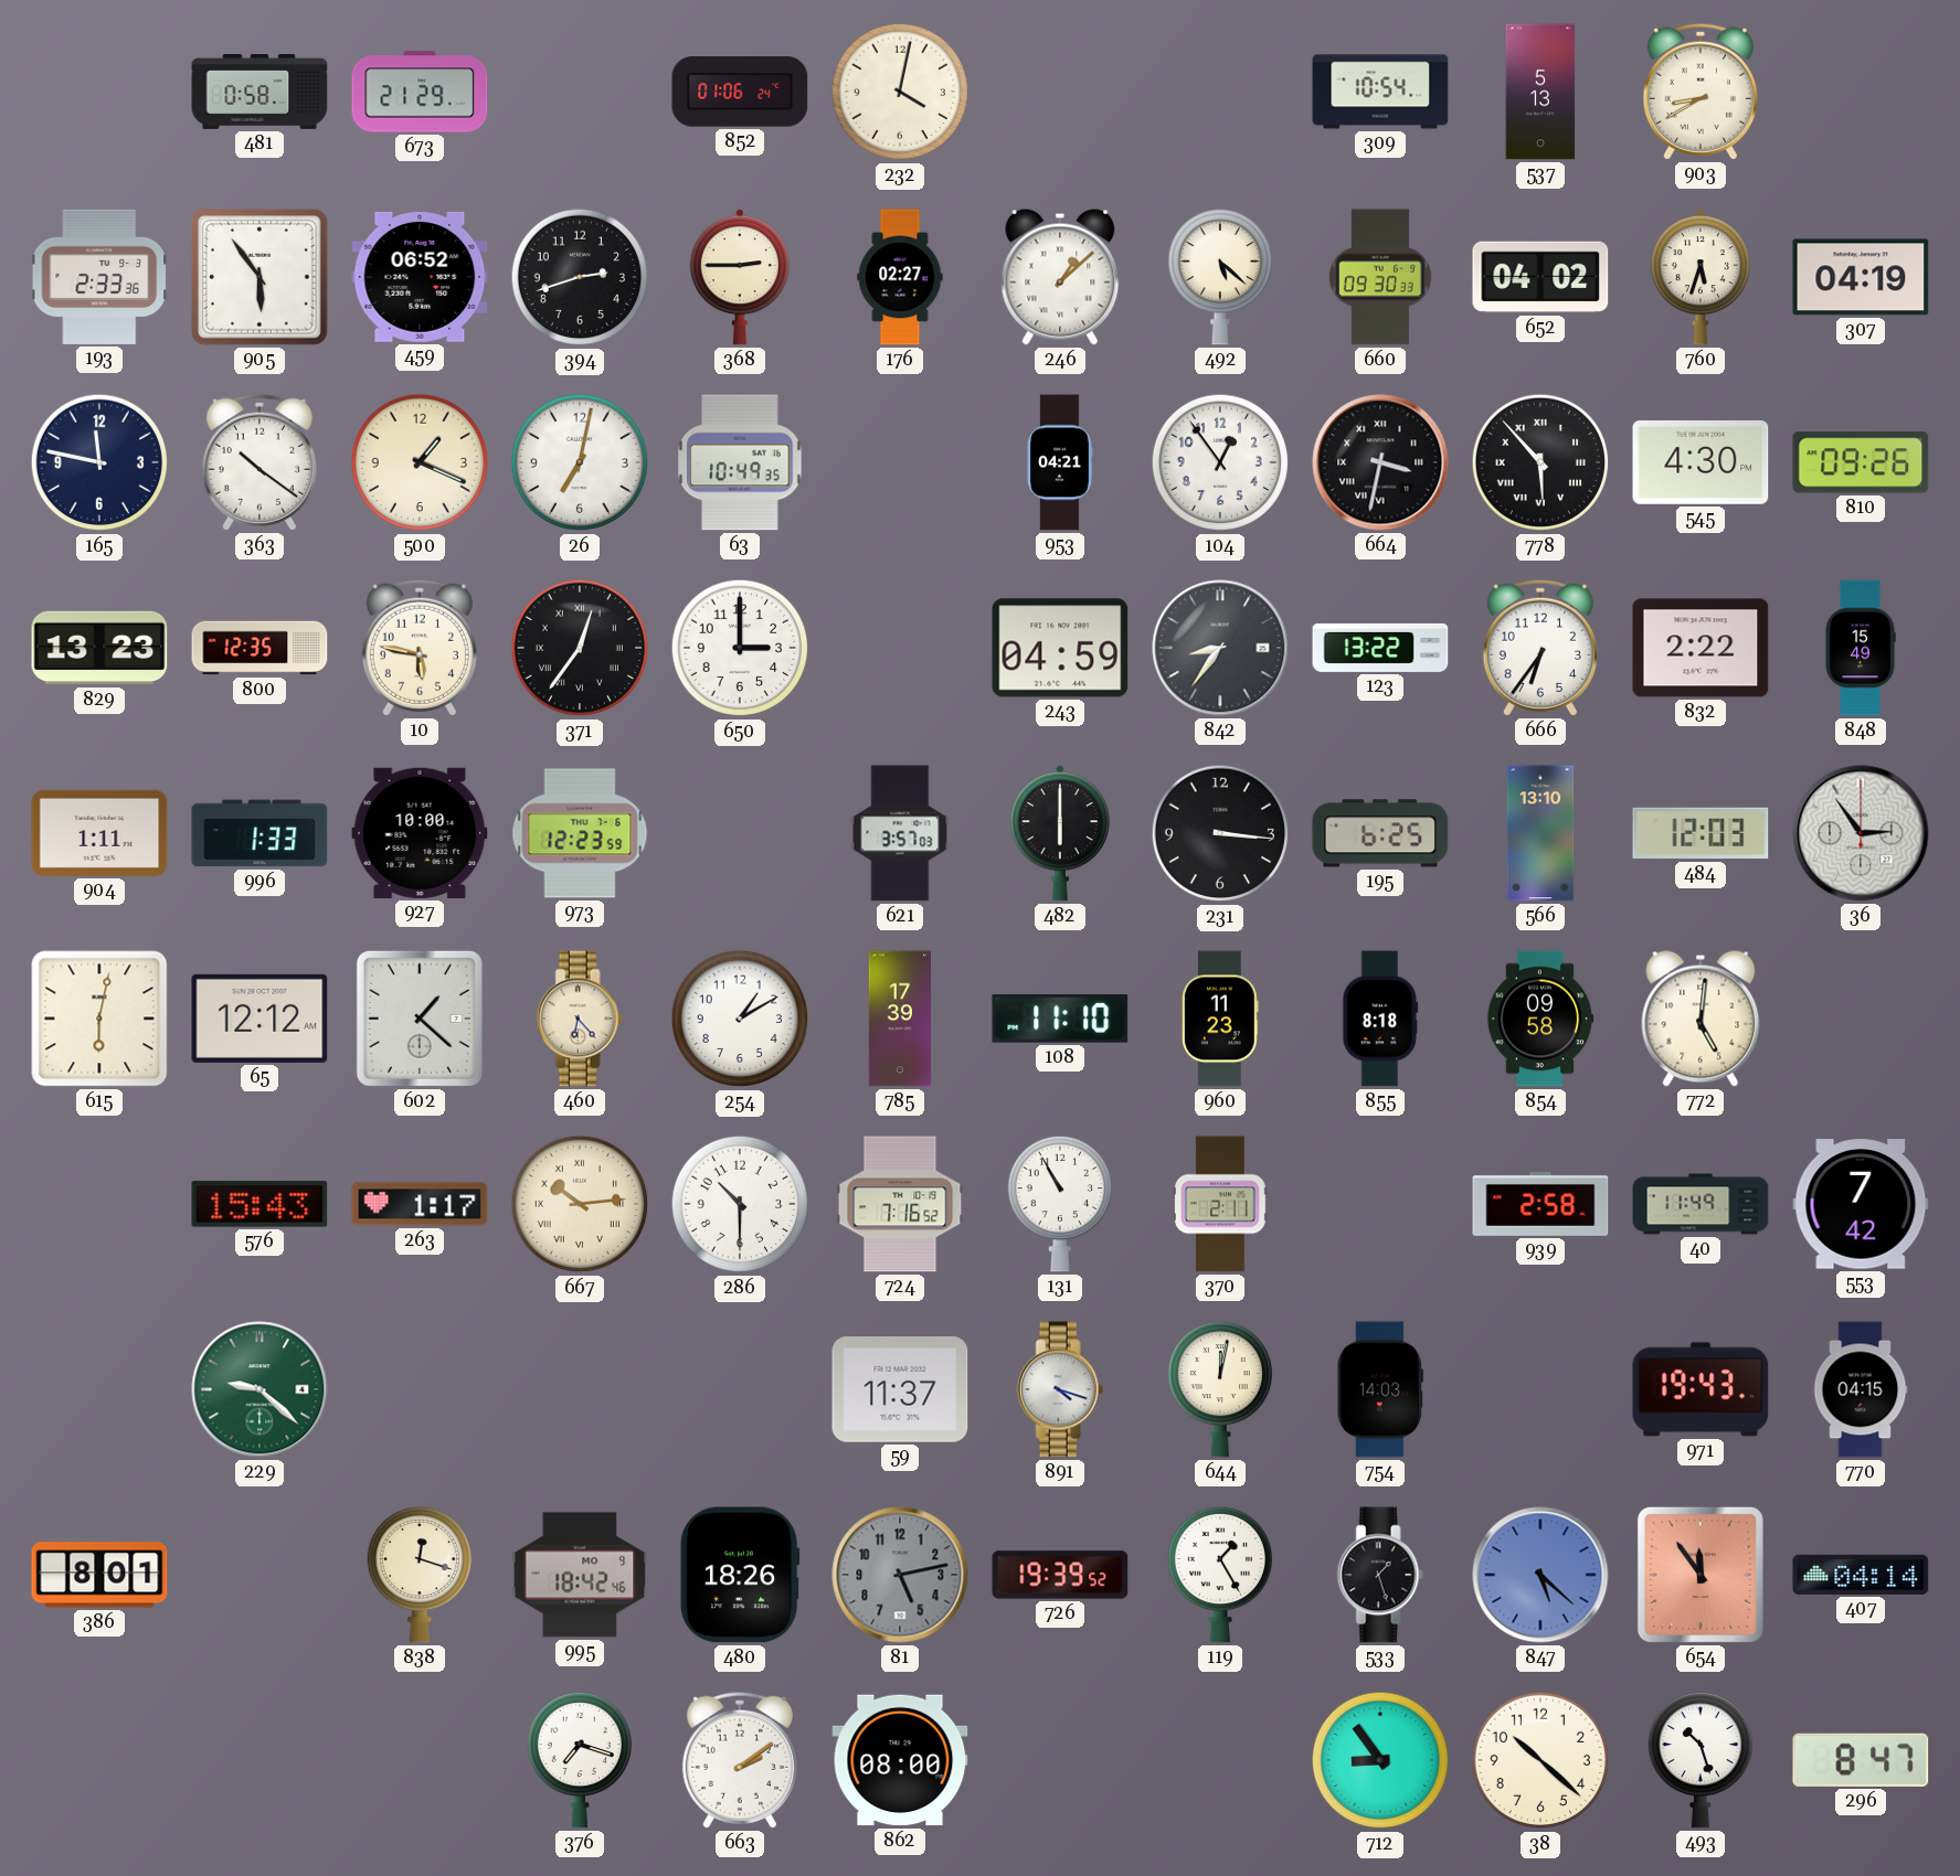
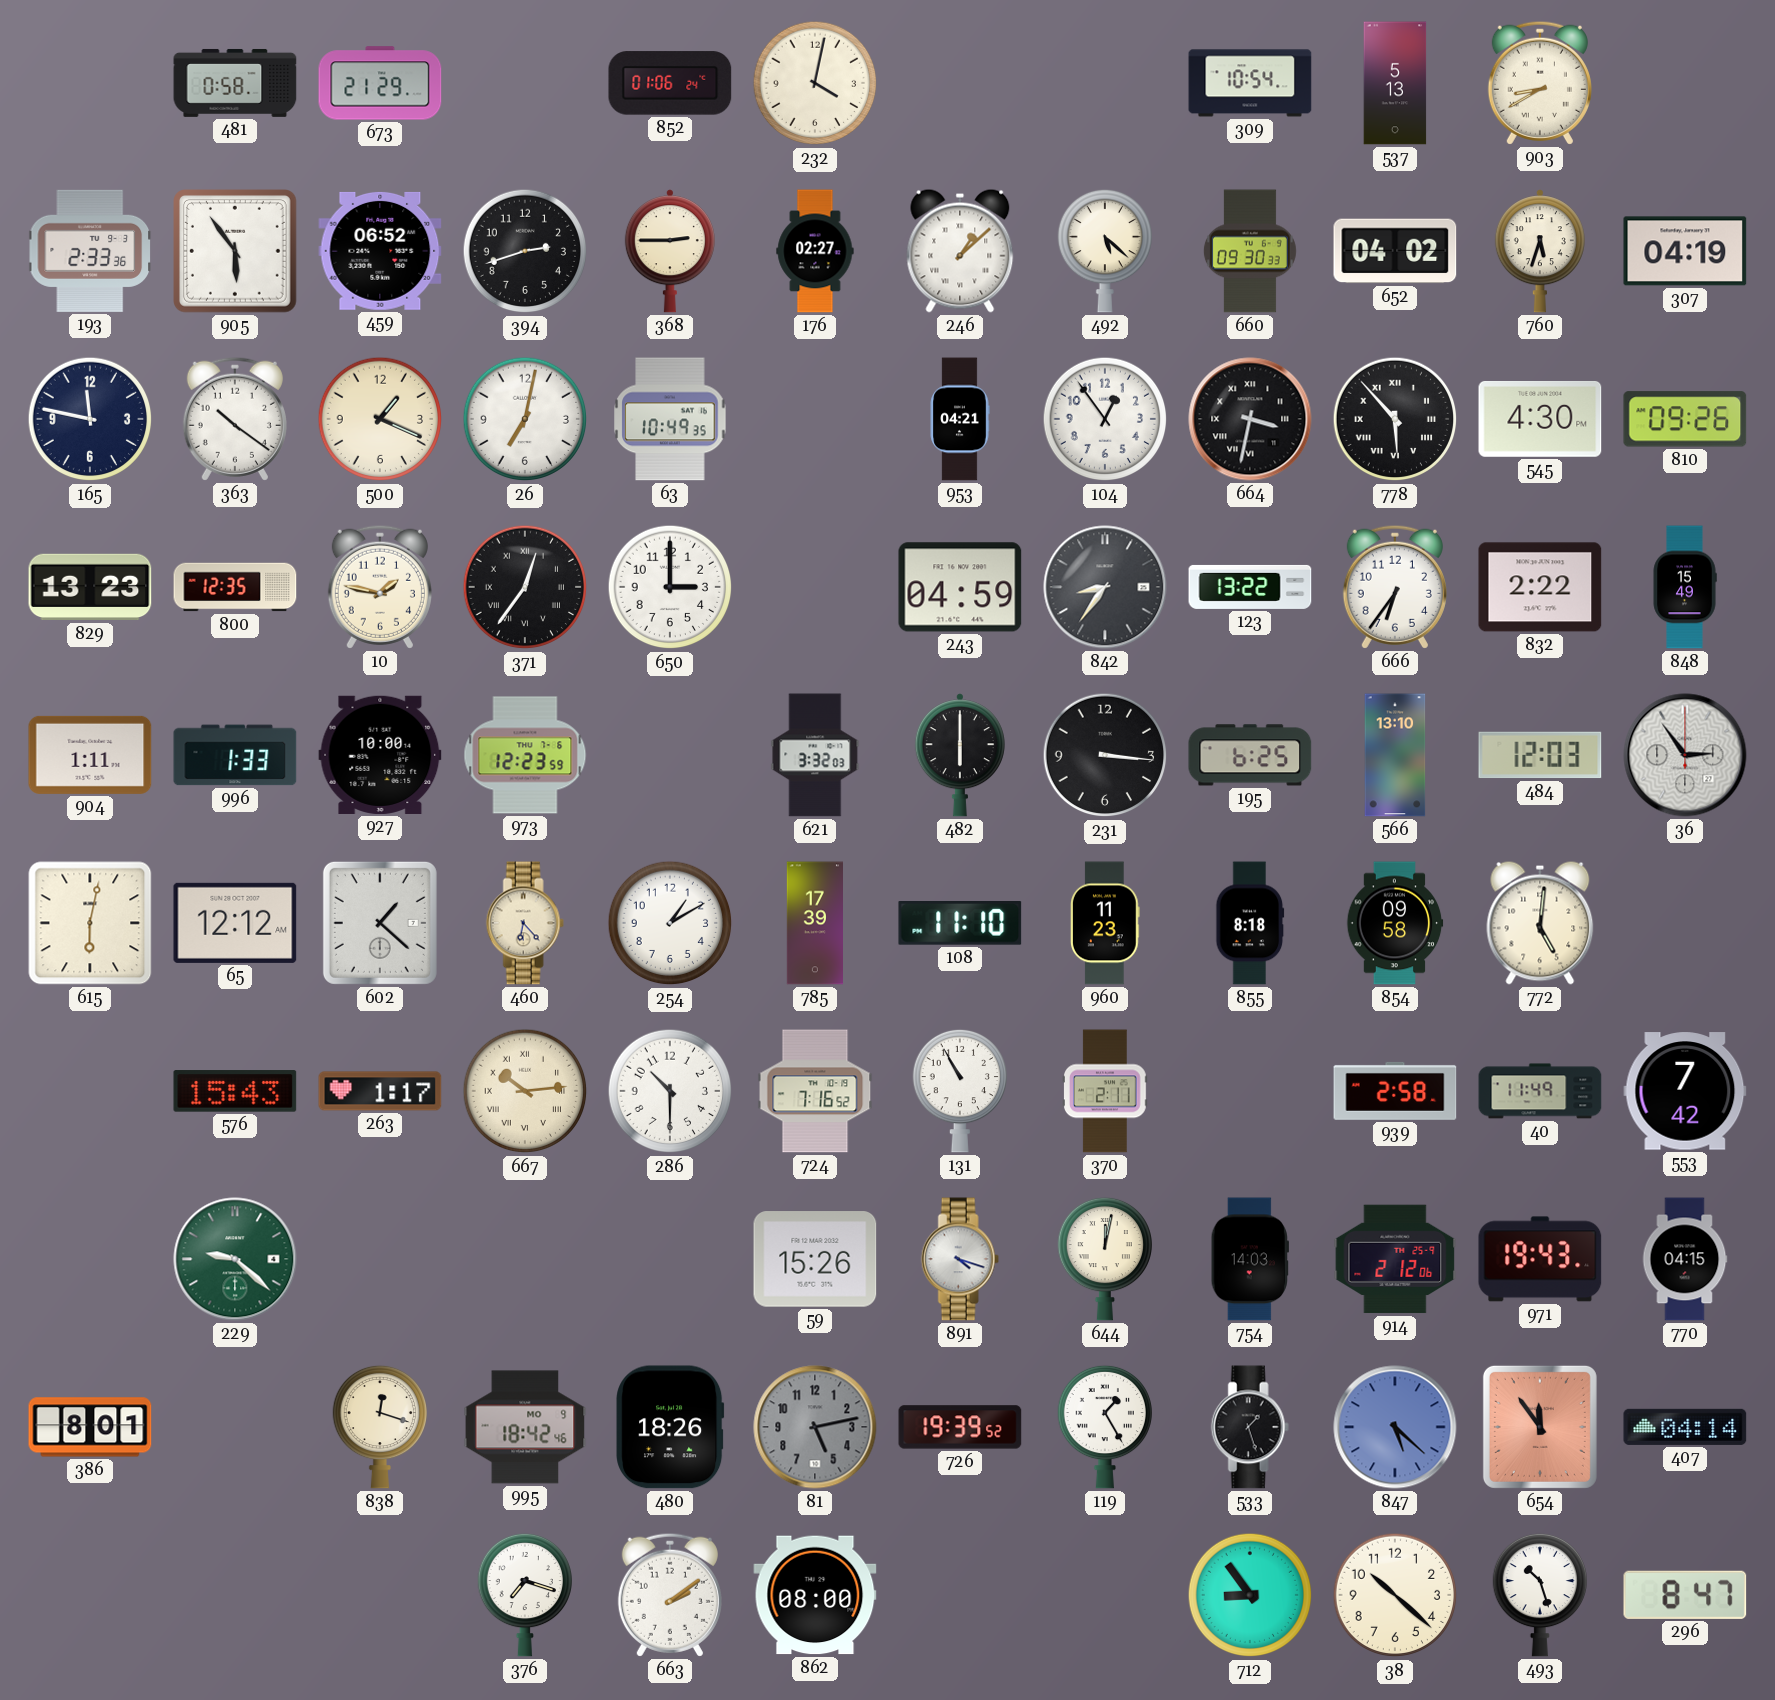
10: 5:47 -> 1:47 (380, 587)
621: 3:57 -> 3:32 (815, 755)
59: 11:37 -> 15:26 (815, 1259)
914: none -> 2:12 (1395, 1259)
